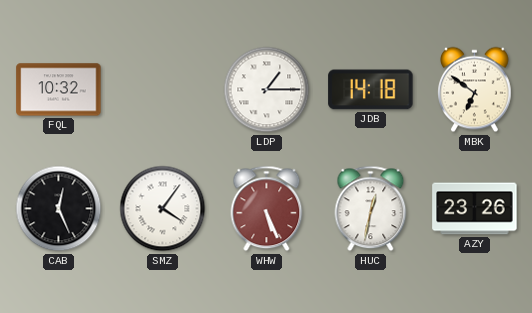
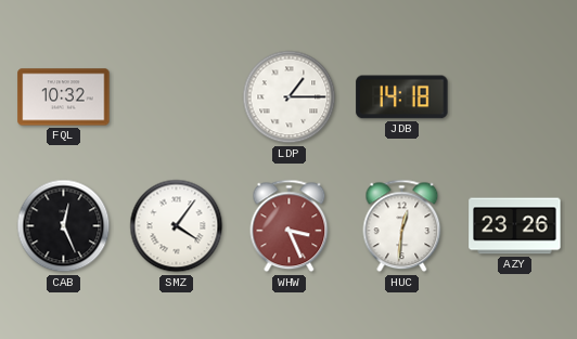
MBK: 6:51 -> none (475, 90)
WHW: 5:26 -> 3:26 (290, 226)
HUC: 12:32 -> 12:31 (402, 226)
